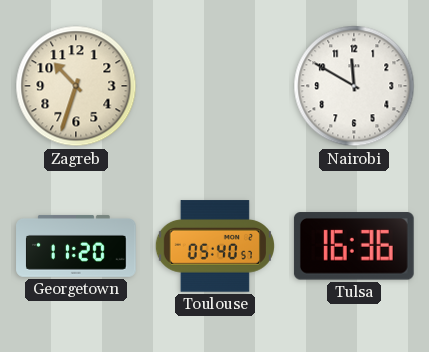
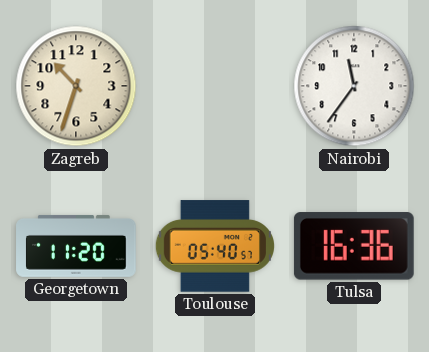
Nairobi: 11:50 -> 11:36 (354, 86)
